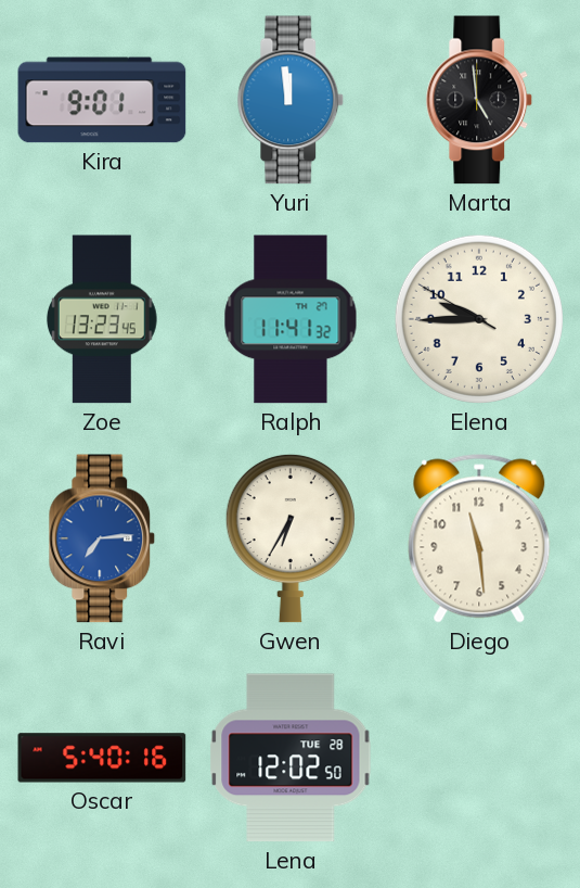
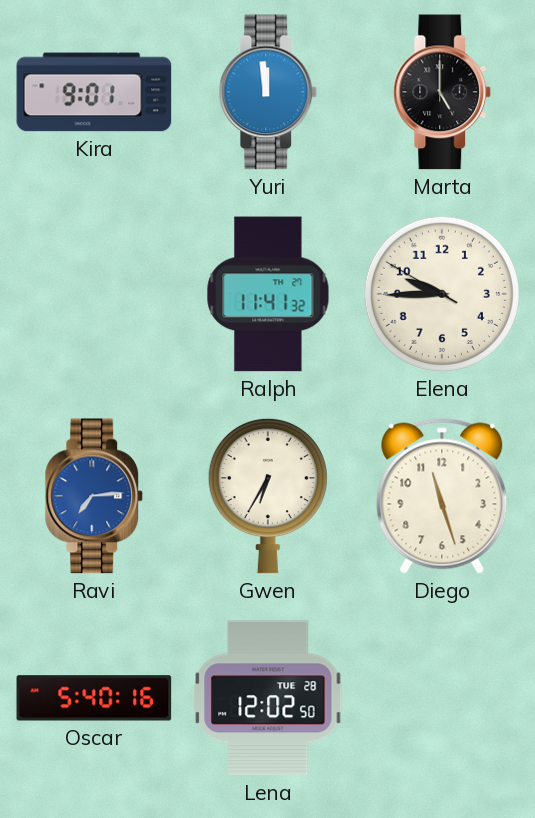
Marta: 4:59 -> 5:00 (442, 92)
Zoe: 13:23 -> none (102, 319)
Diego: 11:29 -> 11:27 (442, 496)
